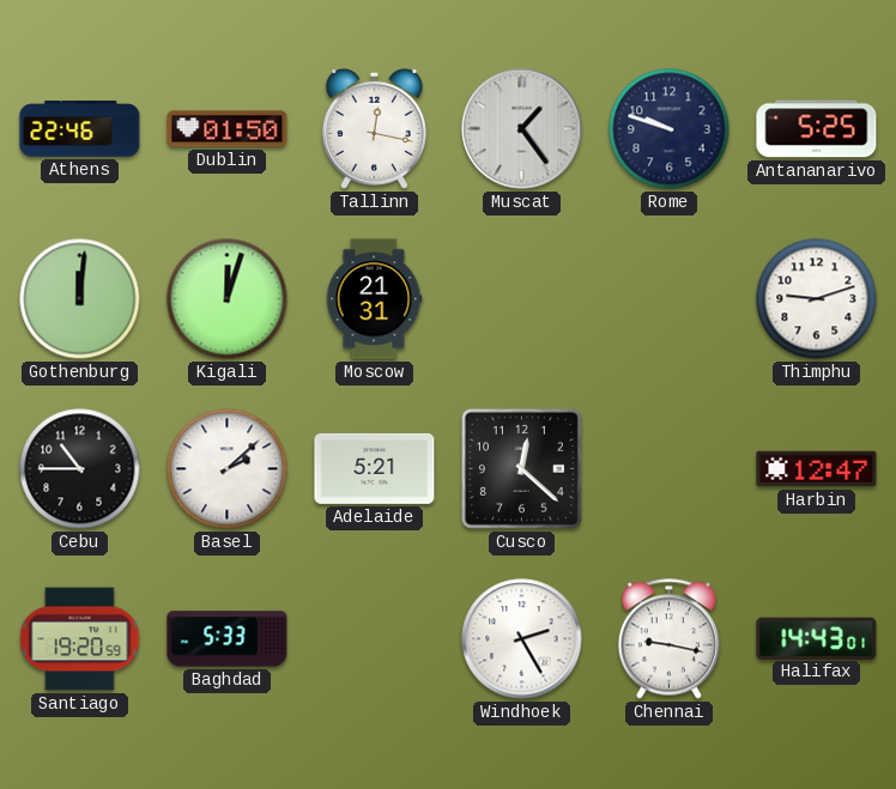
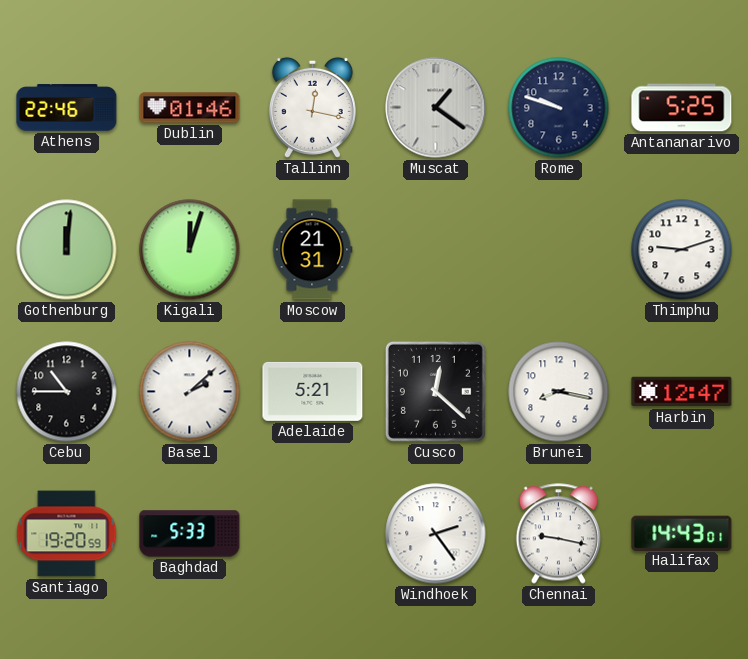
Dublin: 01:50 -> 01:46 (190, 108)
Muscat: 1:24 -> 1:21 (436, 108)
Brunei: none -> 8:17 (559, 392)
Windhoek: 2:25 -> 2:24 (436, 534)
